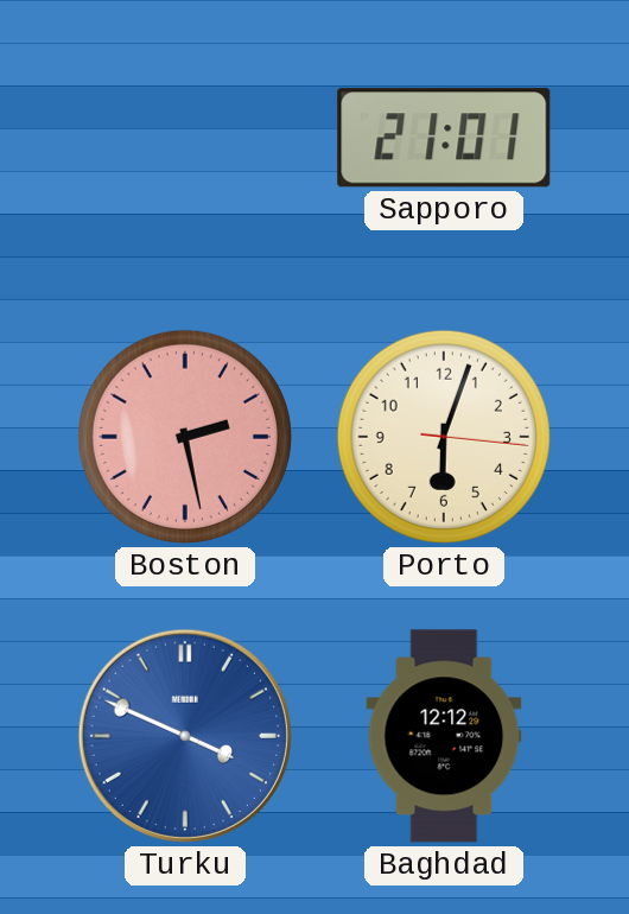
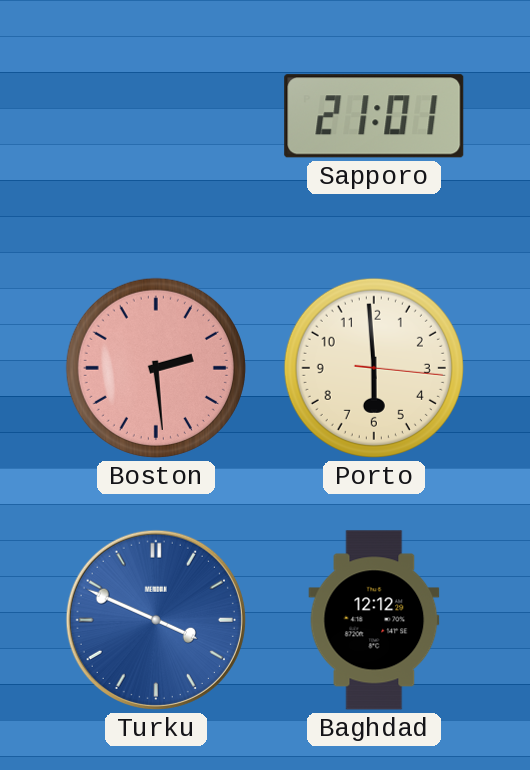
Boston: 2:28 -> 2:29 (156, 368)
Porto: 6:03 -> 5:59 (374, 368)
